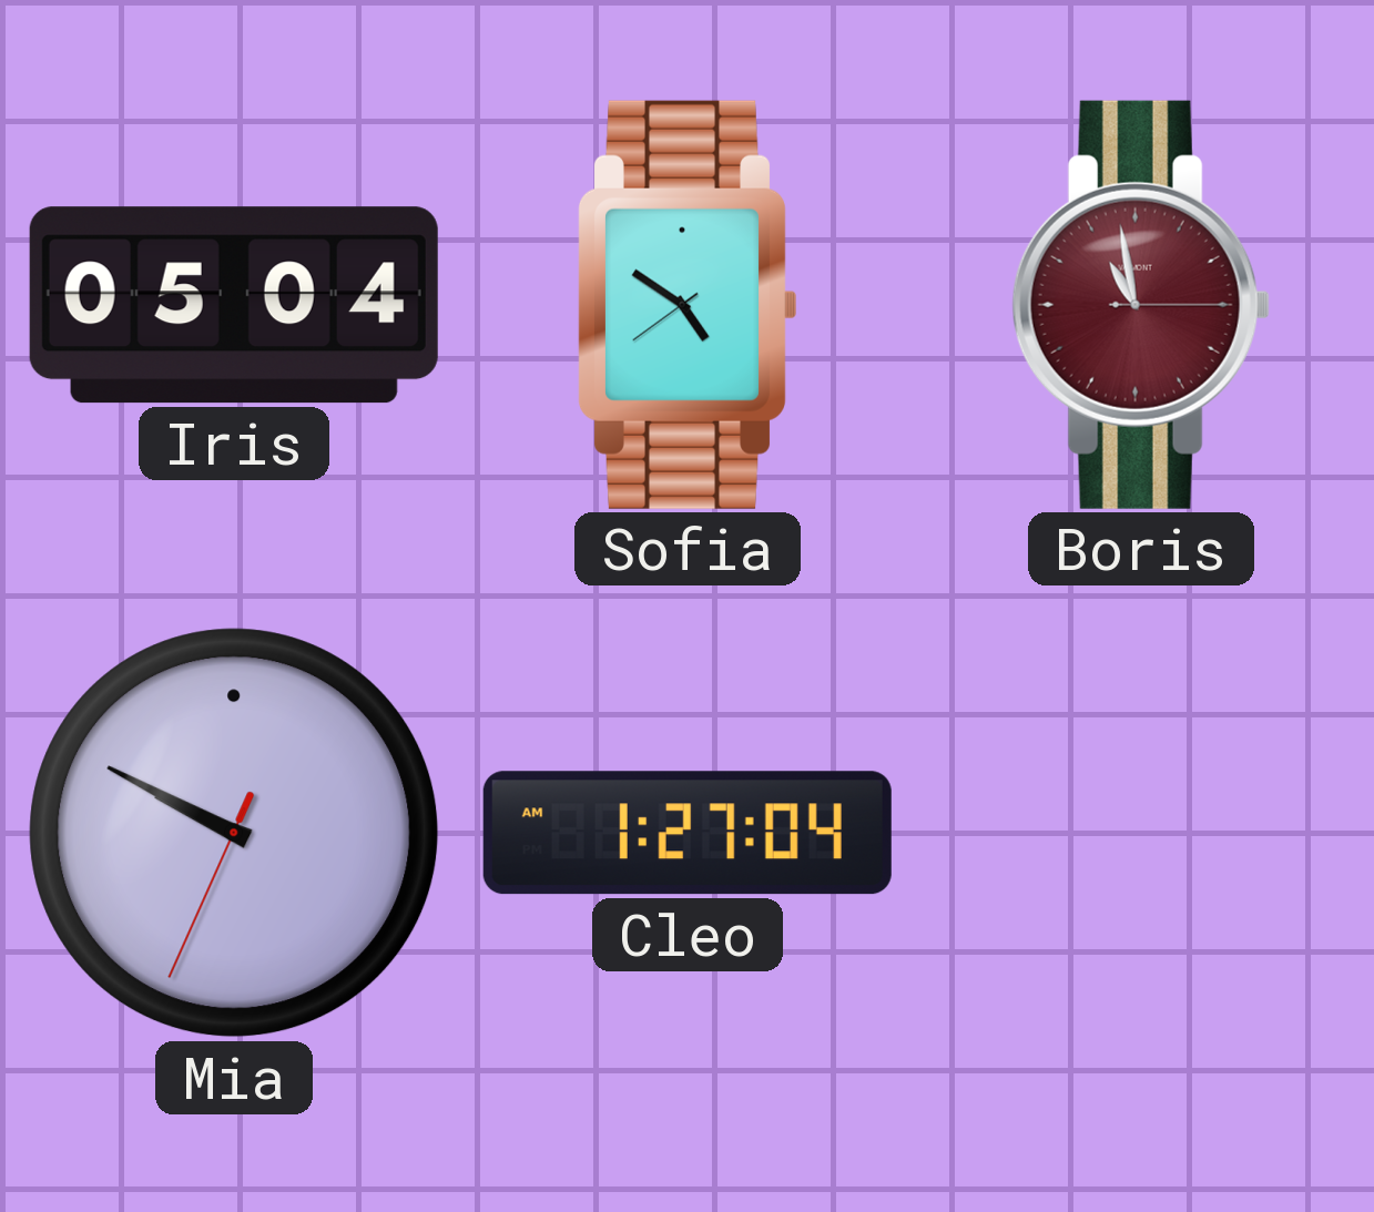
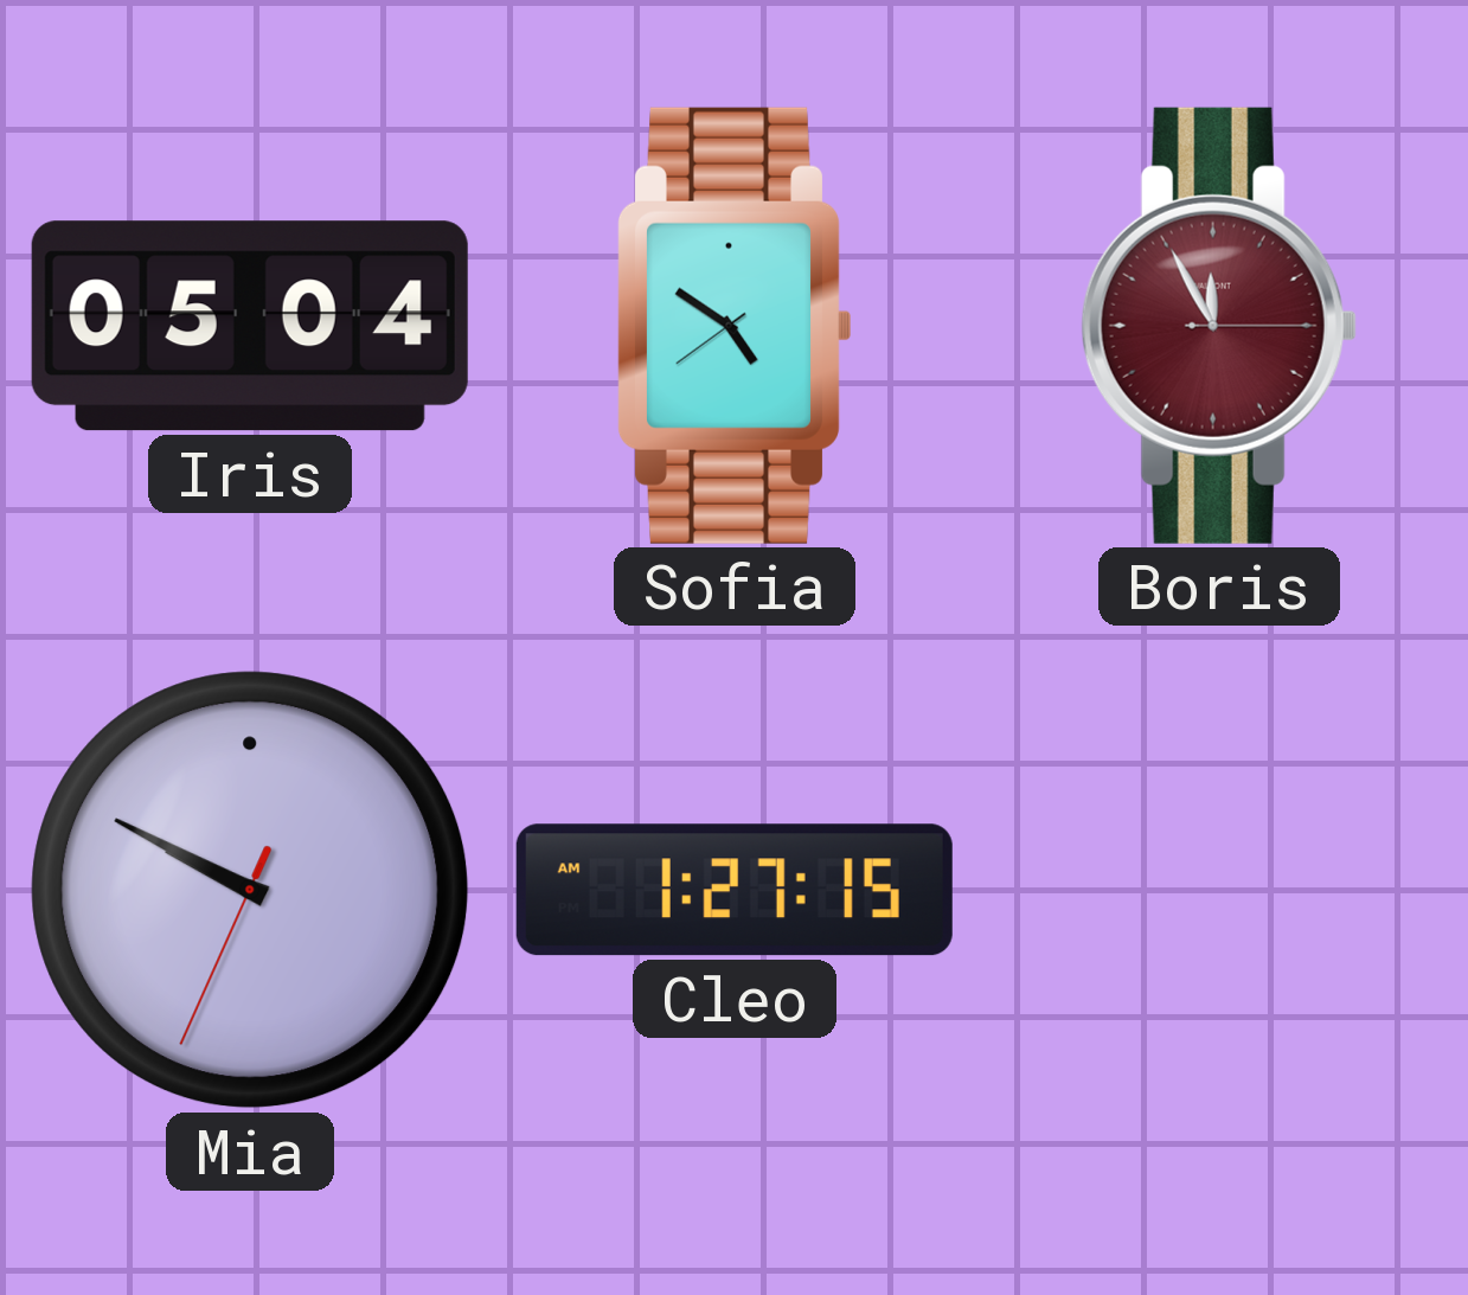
Boris: 10:58 -> 11:55 (1219, 326)
Cleo: 1:27:04 AM -> 1:27:15 AM (735, 890)
